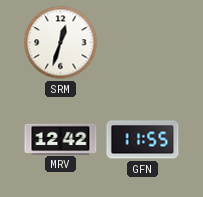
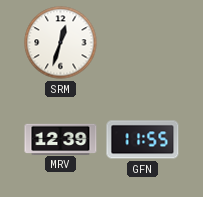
MRV: 12:42 -> 12:39 (61, 139)
